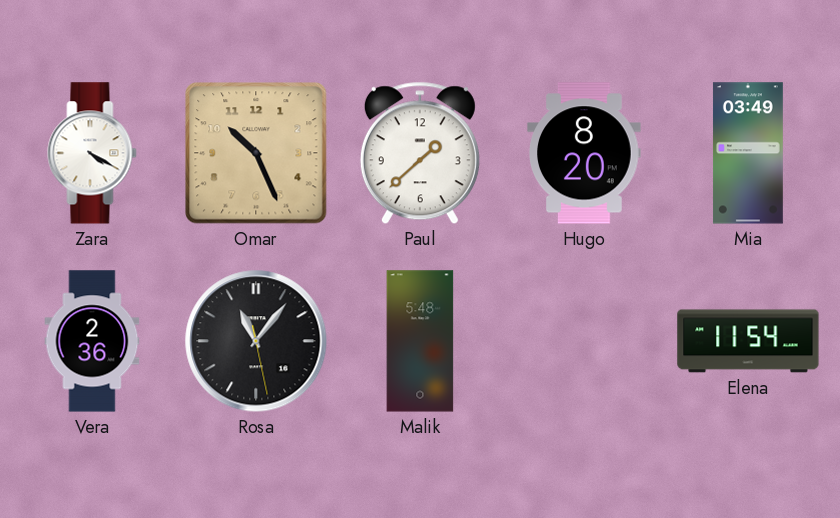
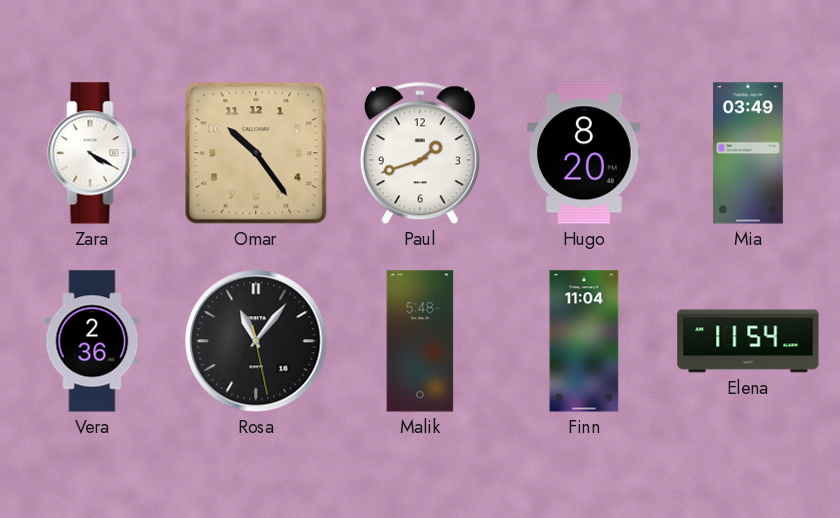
Omar: 10:26 -> 10:24 (256, 153)
Paul: 1:38 -> 1:42 (420, 153)
Finn: none -> 11:04 (584, 341)
